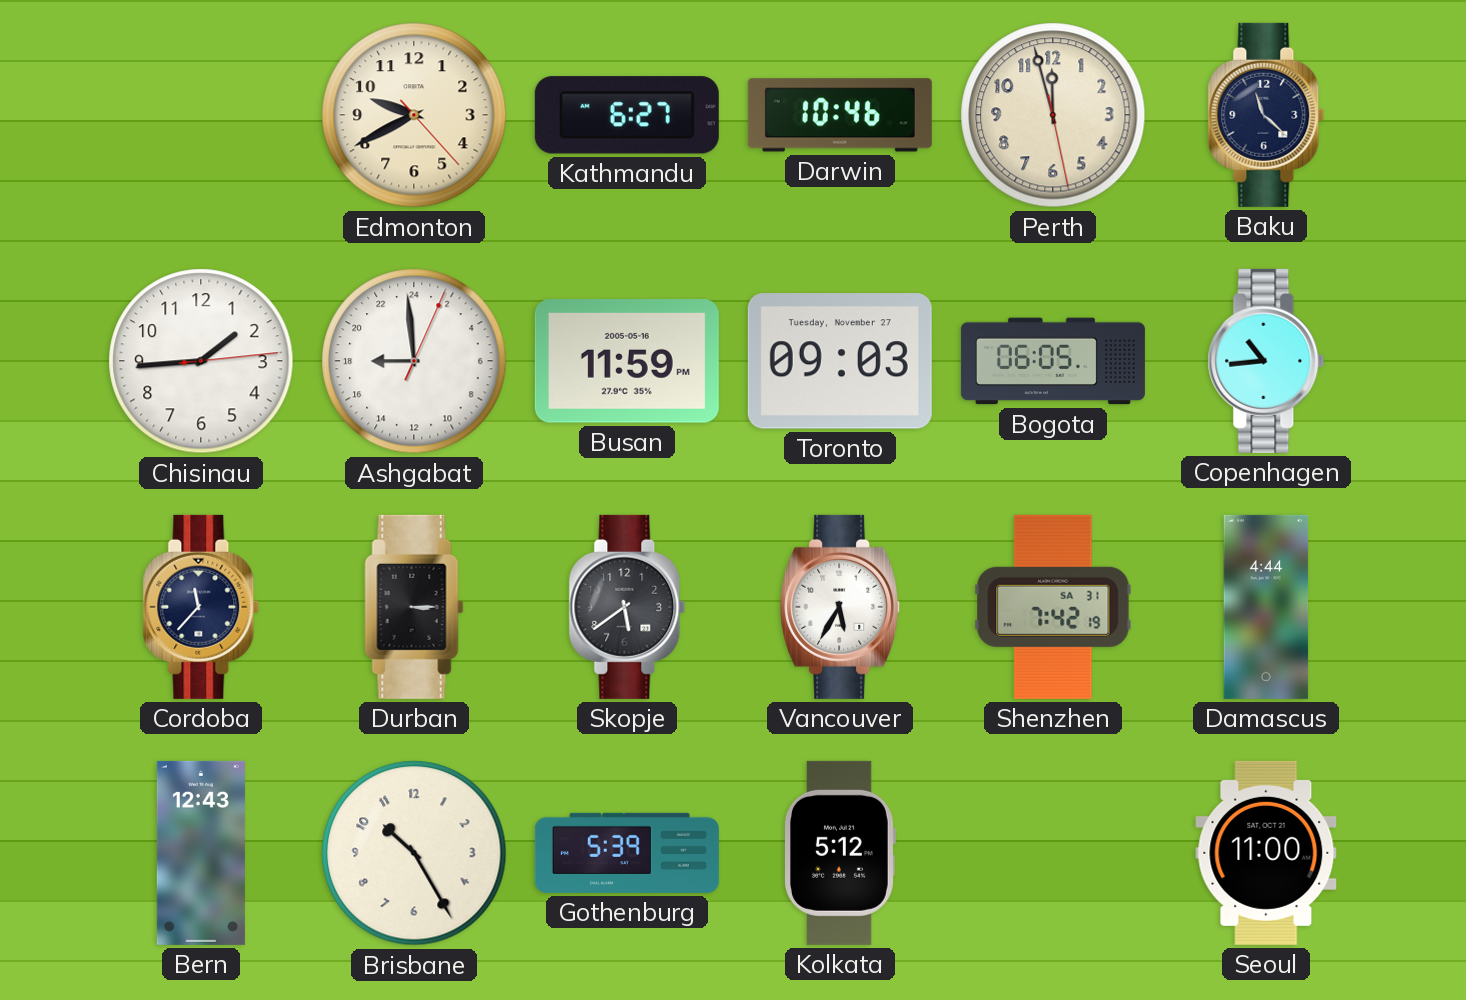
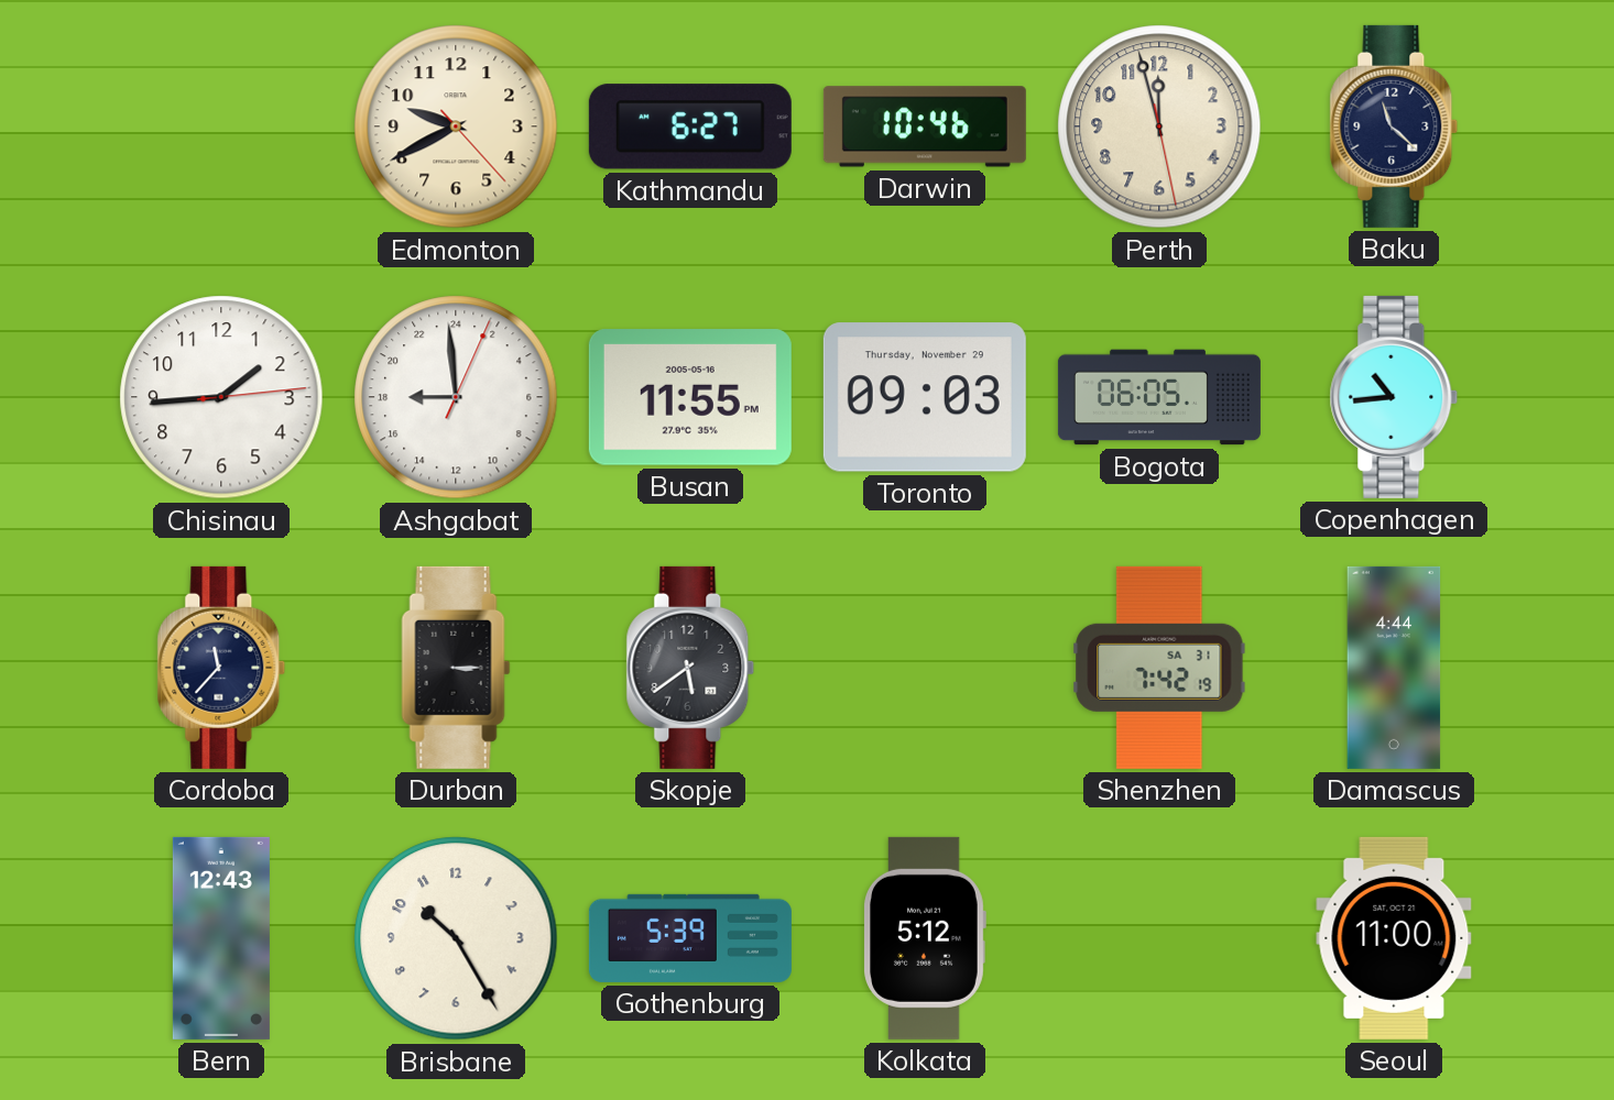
Busan: 11:59 -> 11:55 (690, 397)
Toronto date: Tuesday, November 27 -> Thursday, November 29 (925, 397)
Vancouver: 5:35 -> none (841, 607)
